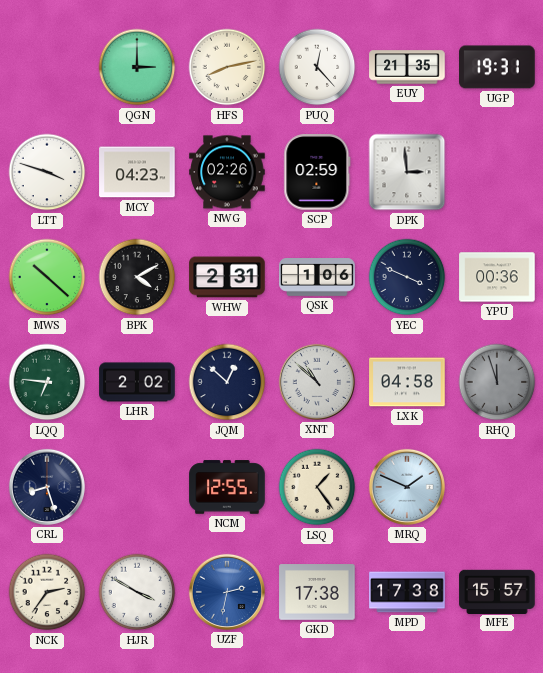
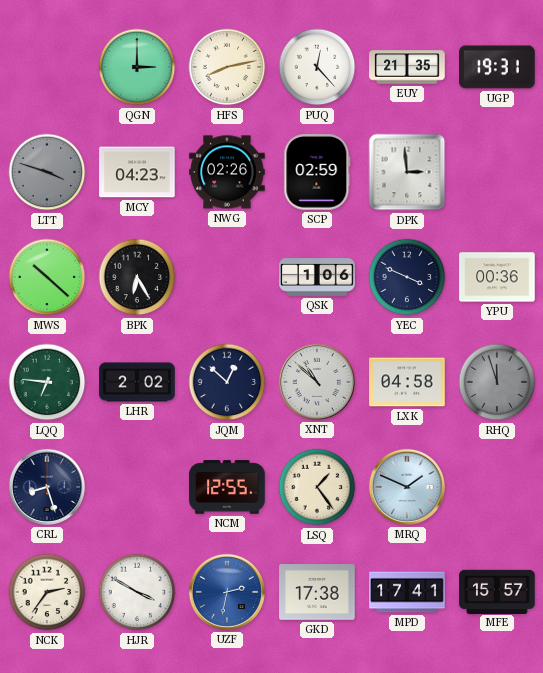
LTT dial: white -> grey (47, 172)
BPK: 4:10 -> 6:25 (137, 277)
WHW: 2:31 -> none (227, 277)
MPD: 17:38 -> 17:41 (407, 592)
